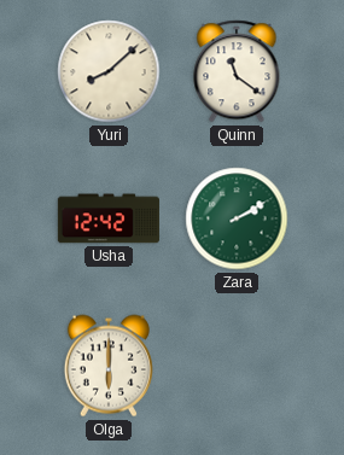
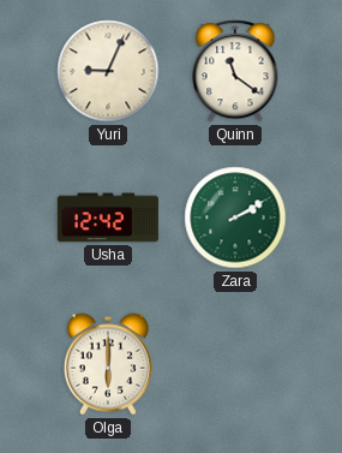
Yuri: 8:08 -> 9:04 (108, 71)
